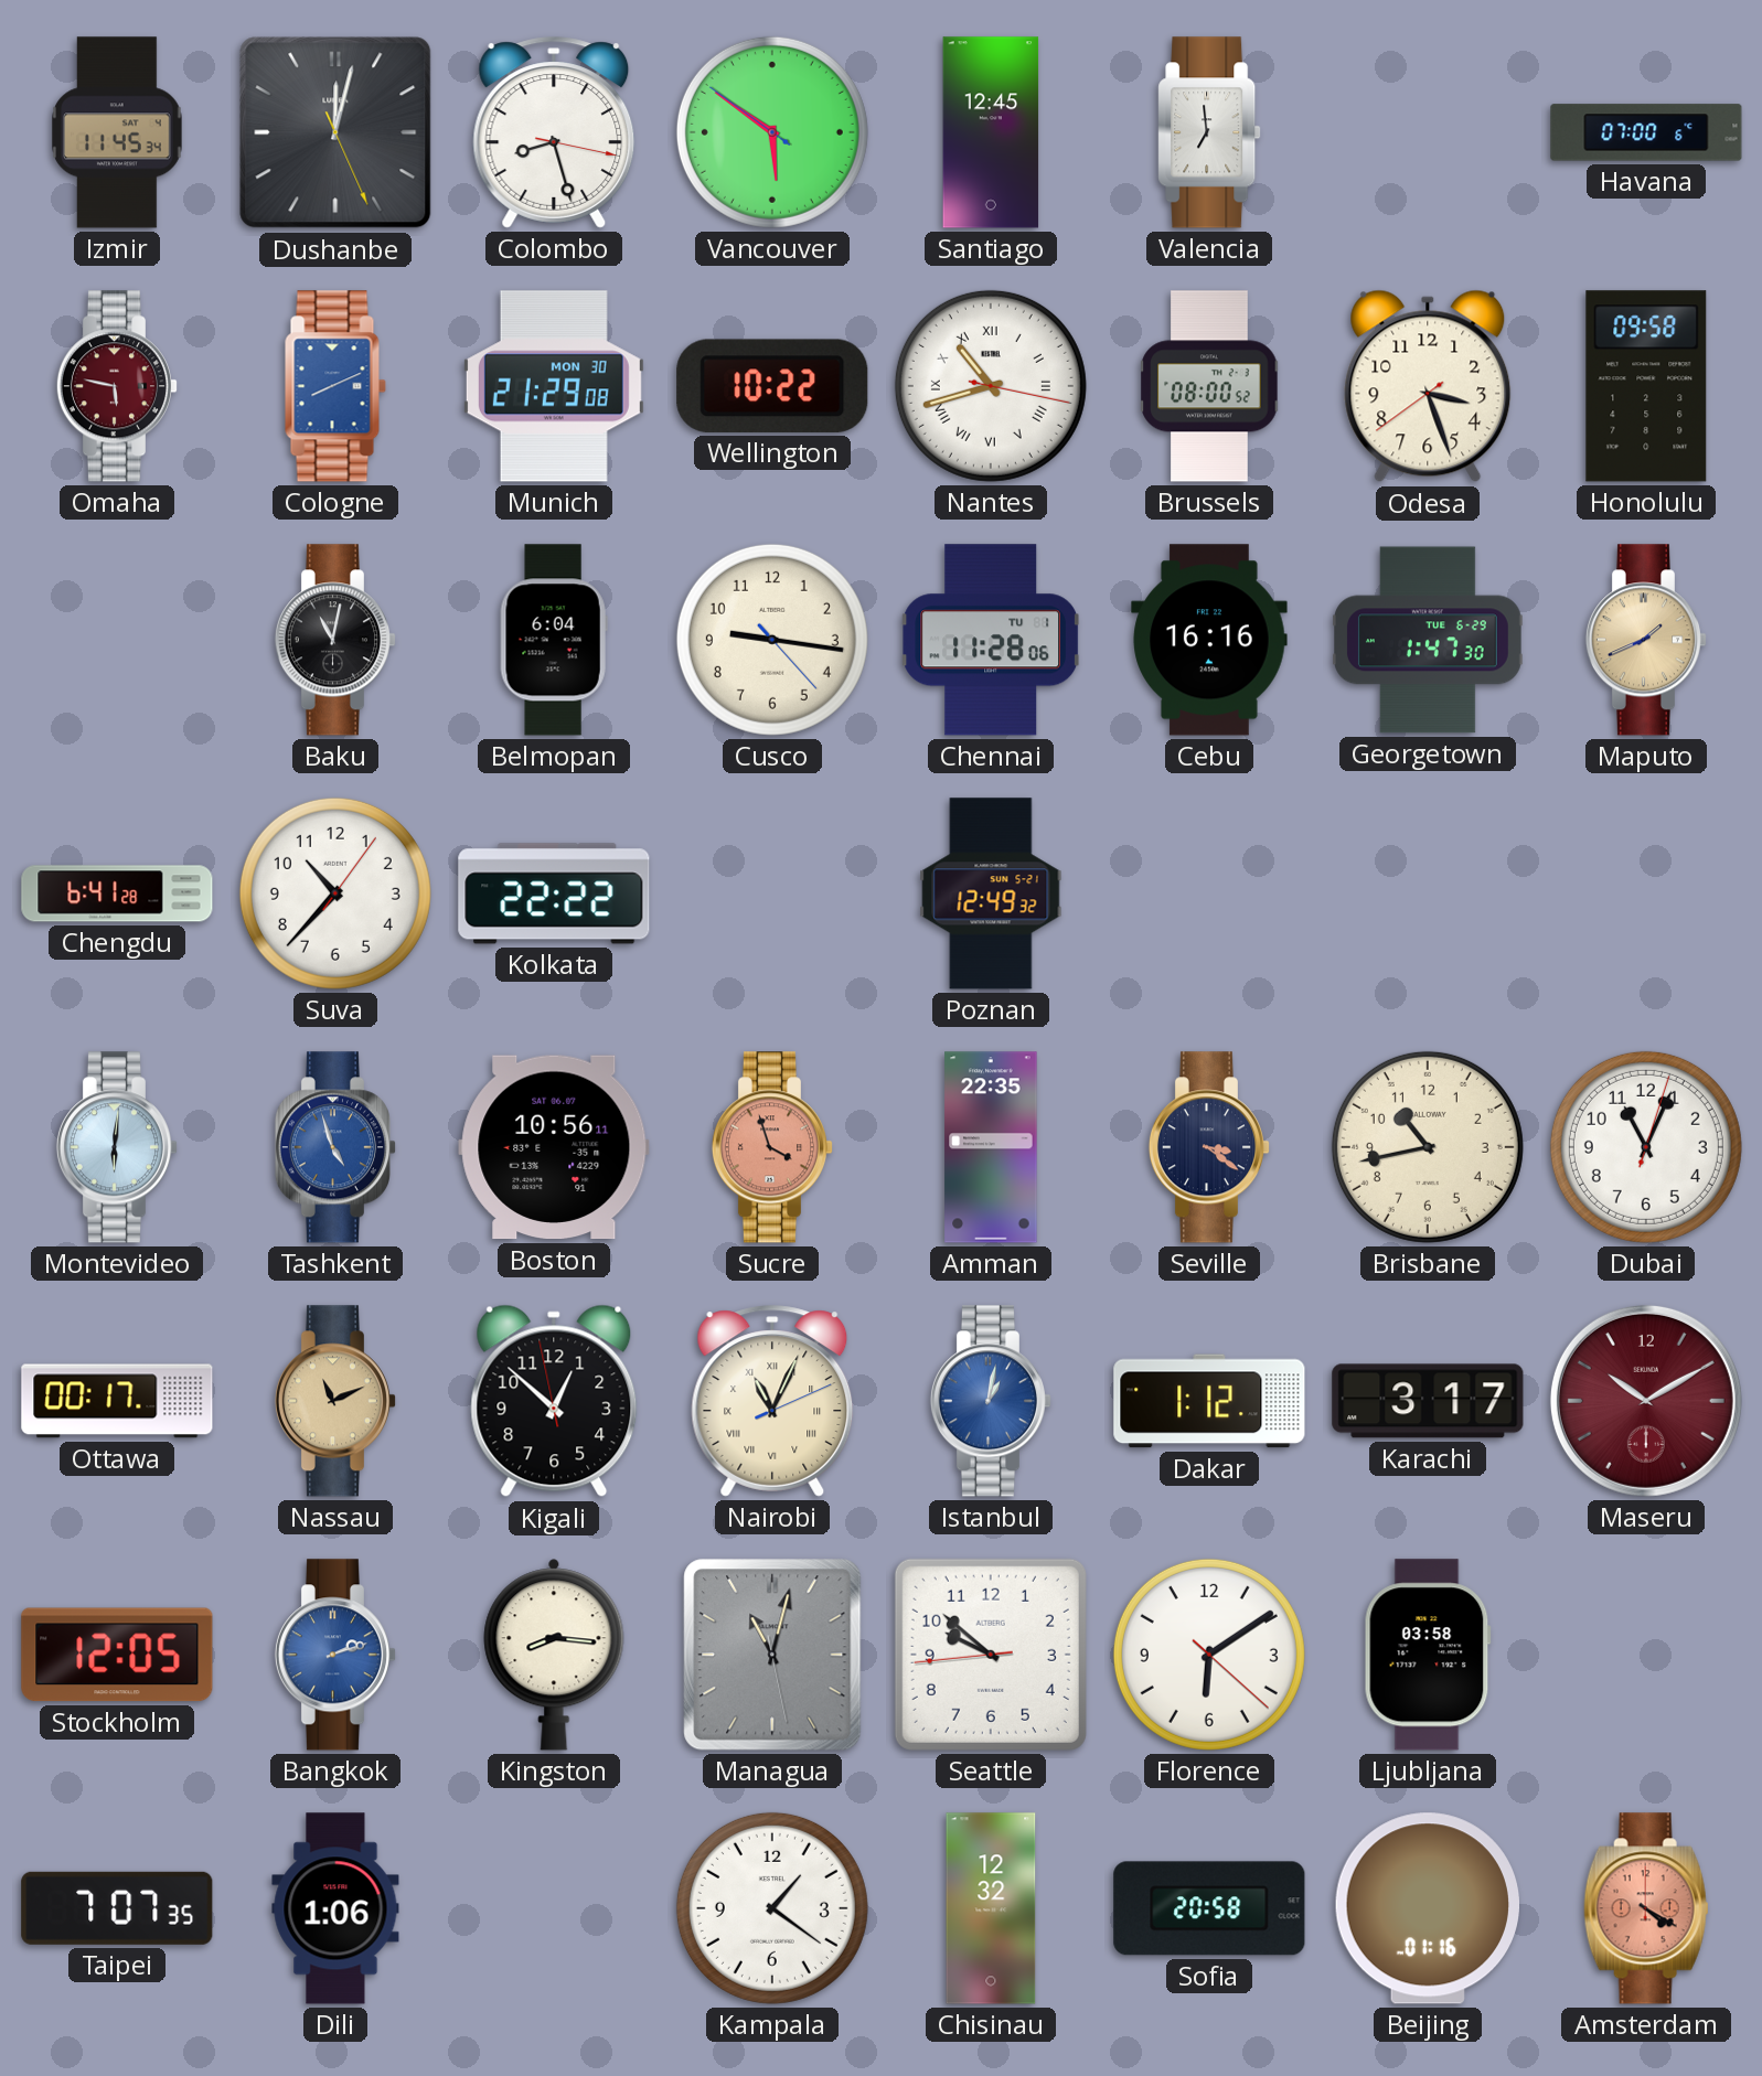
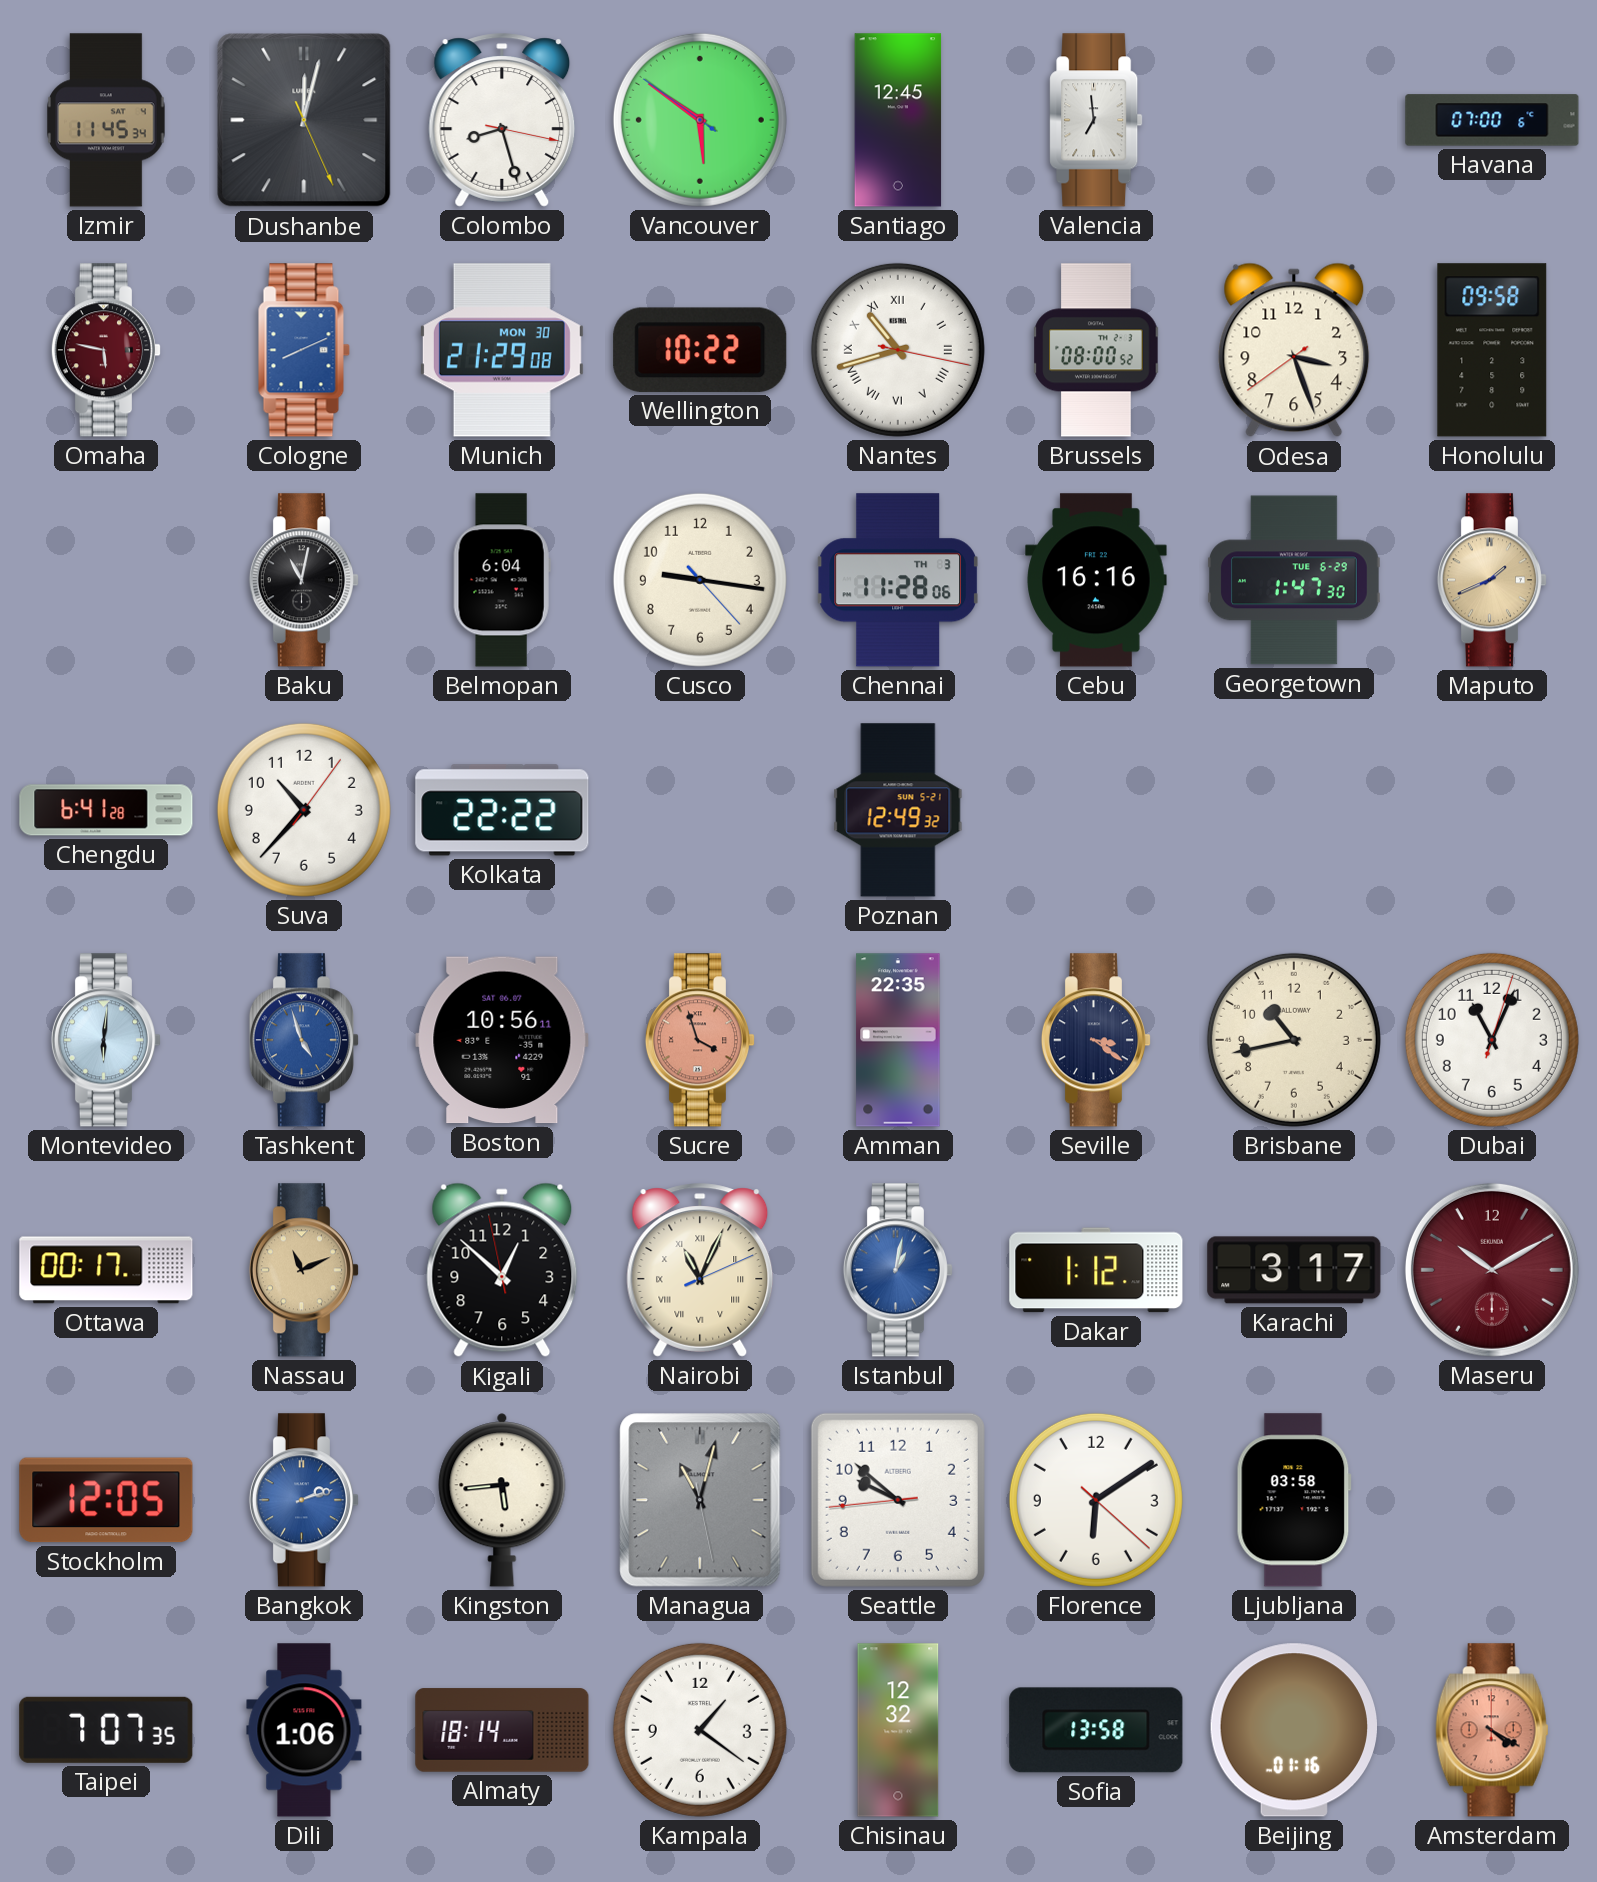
Chennai date: TU 1 -> TH 3 (897, 580)
Kingston: 8:16 -> 5:44 (502, 1500)
Almaty: none -> 18:14 (502, 1730)
Sofia: 20:58 -> 13:58 (1096, 1730)
